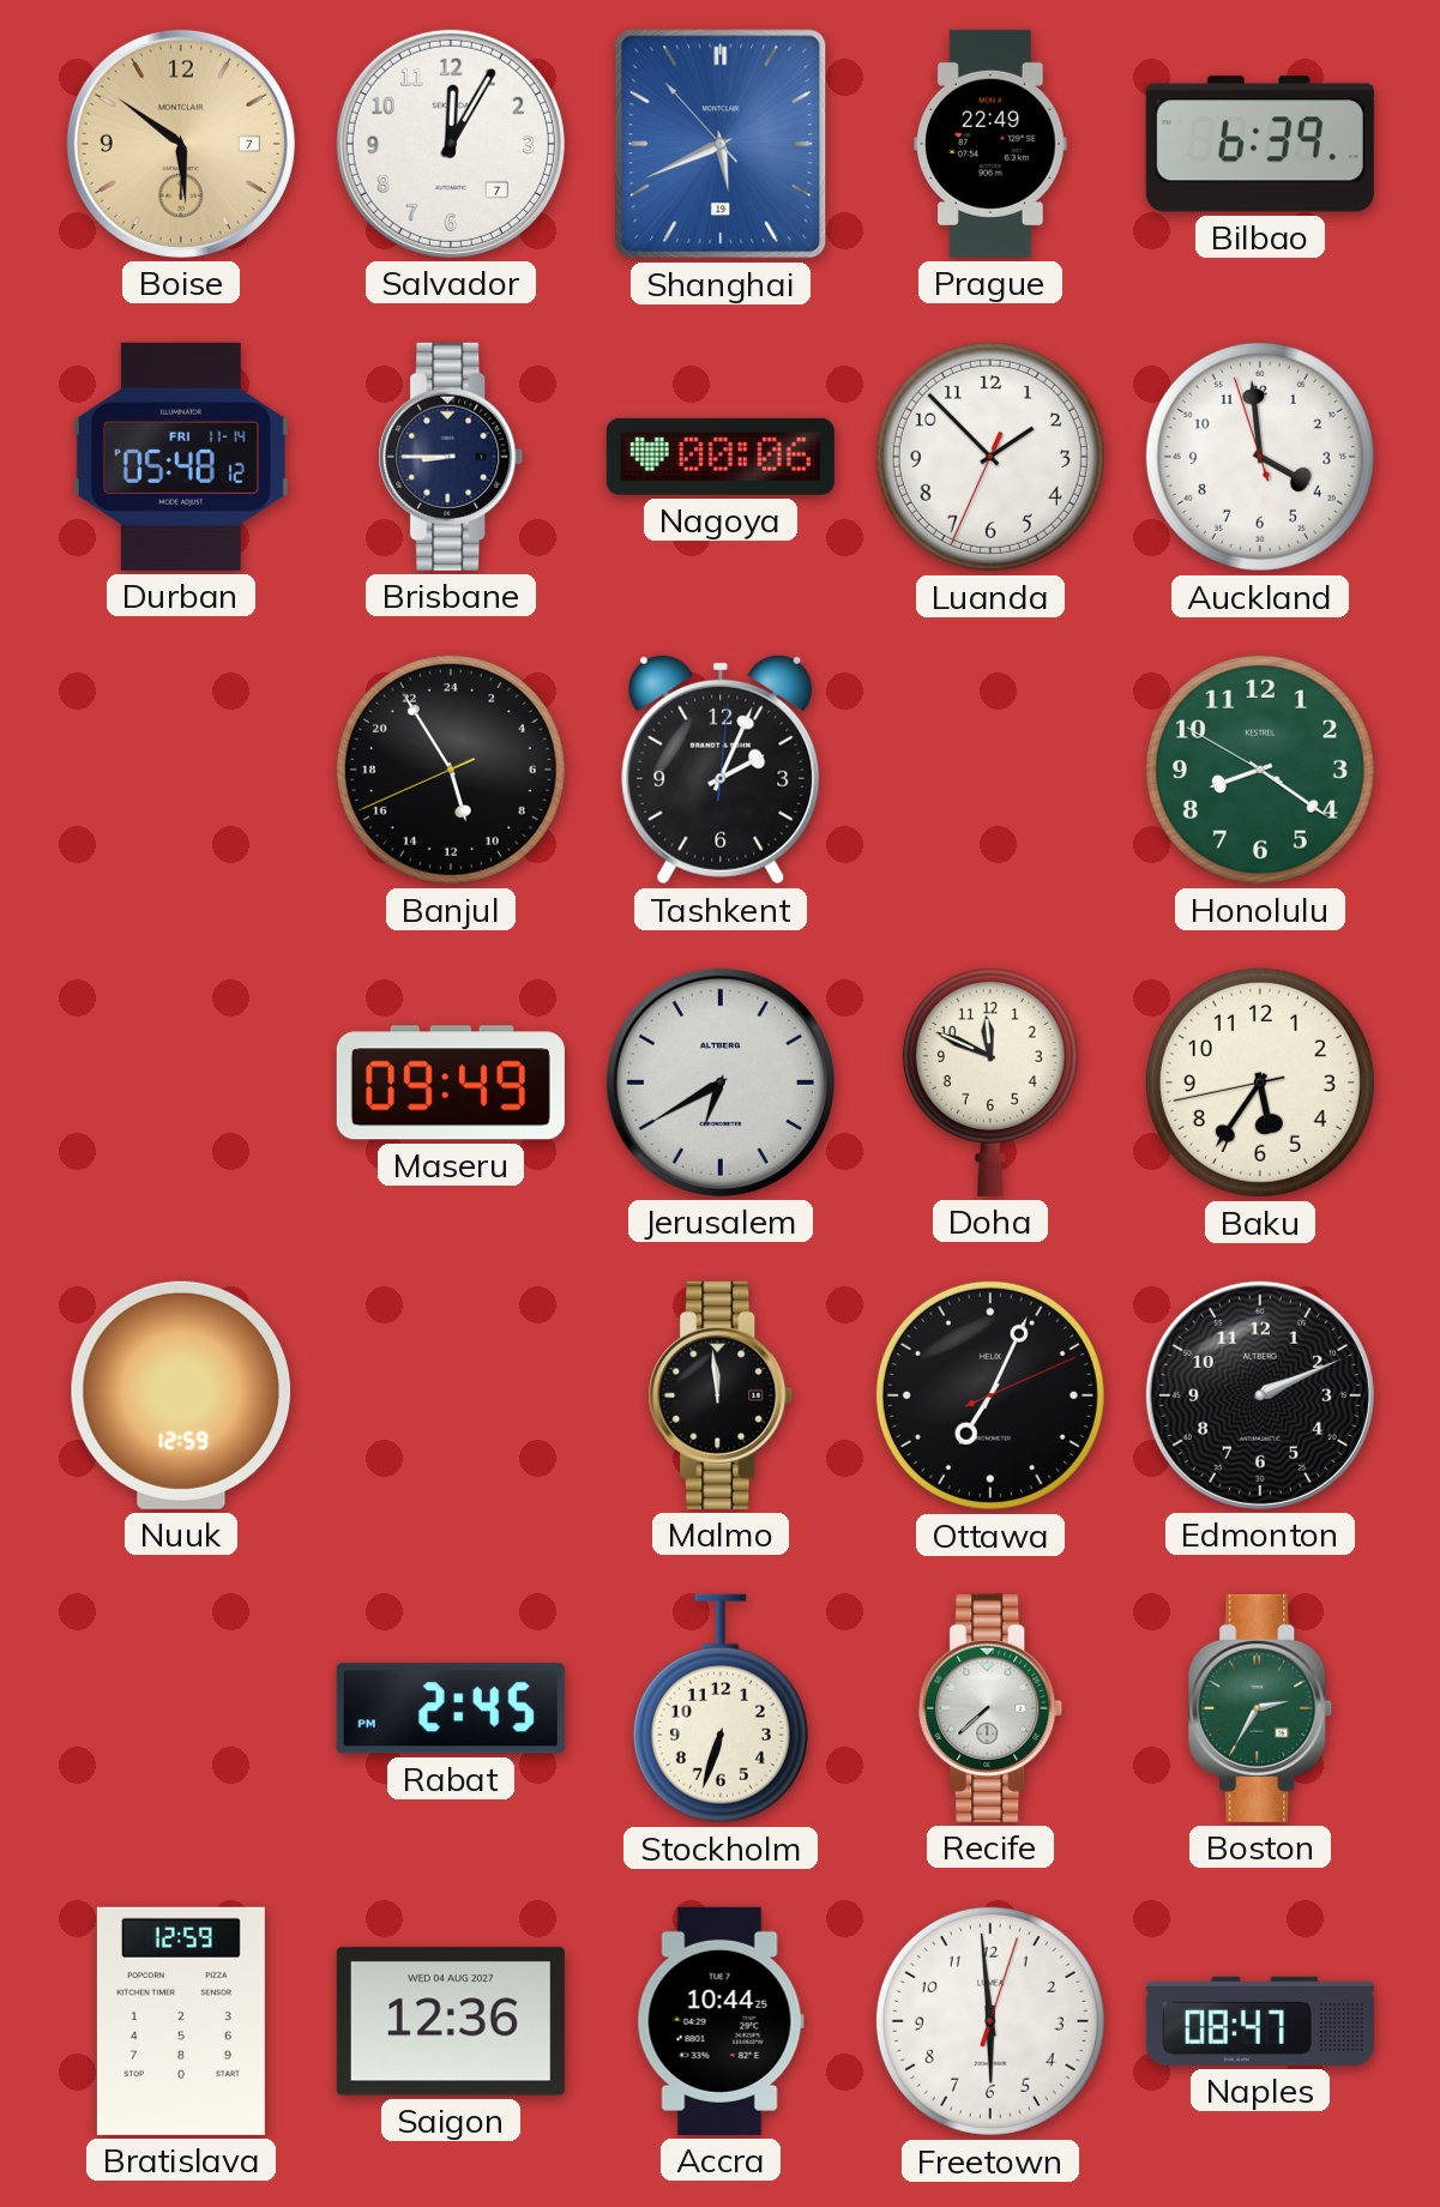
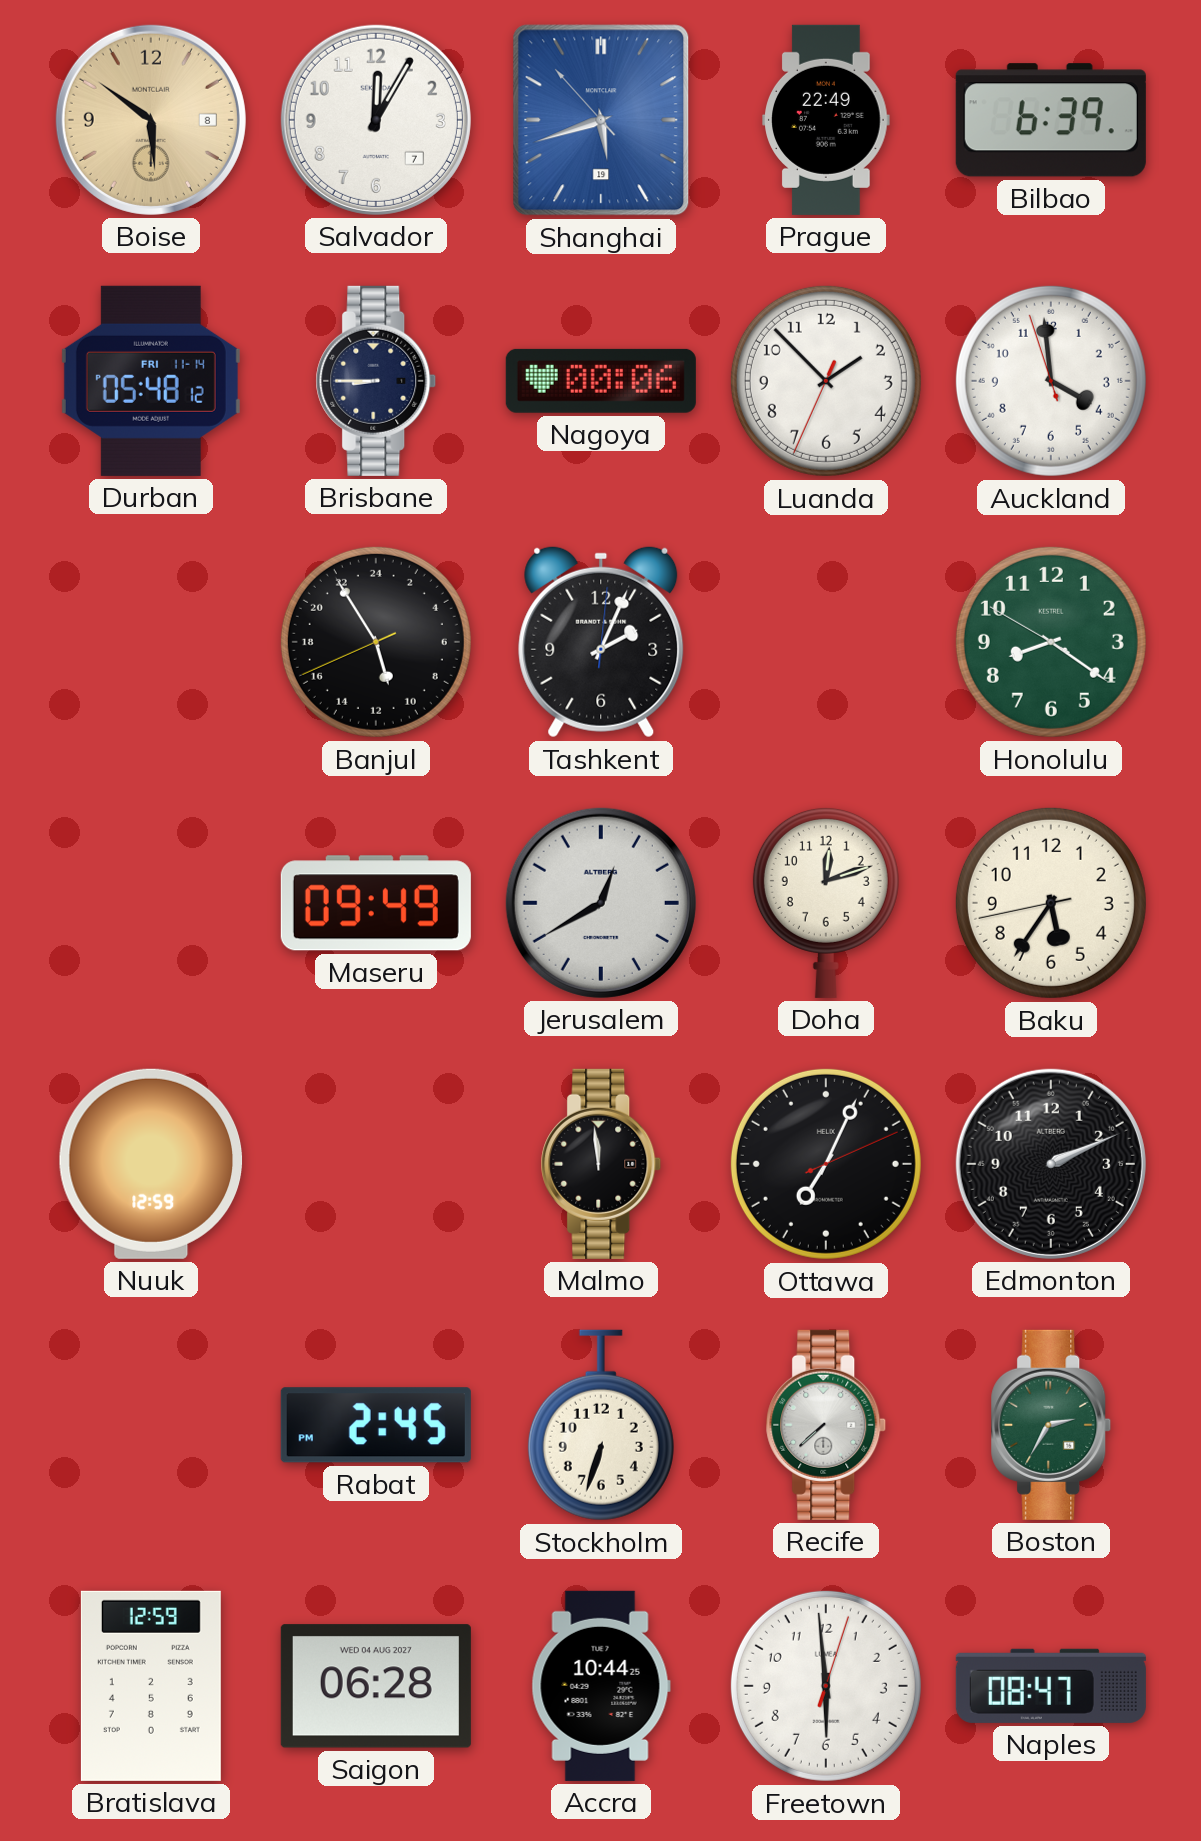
Boise date: 7 -> 8 (151, 120)
Shanghai: 5:40 -> 5:41 (601, 120)
Jerusalem: 6:40 -> 12:40 (601, 903)
Doha: 11:49 -> 12:12 (826, 902)
Saigon: 12:36 -> 06:28 (376, 1686)
